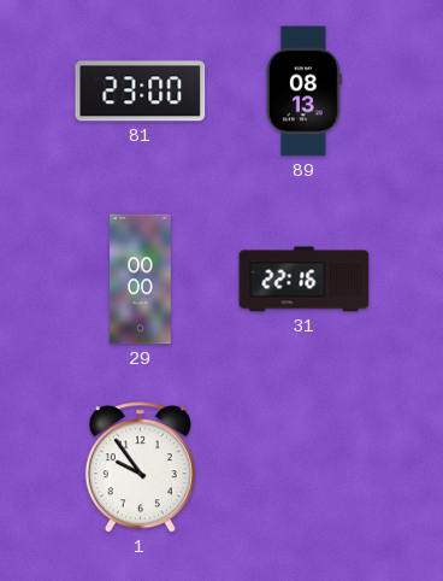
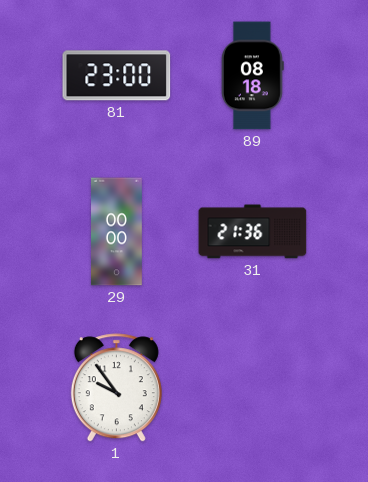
89: 08:13 -> 08:18 (252, 76)
31: 22:16 -> 21:36 (253, 232)
